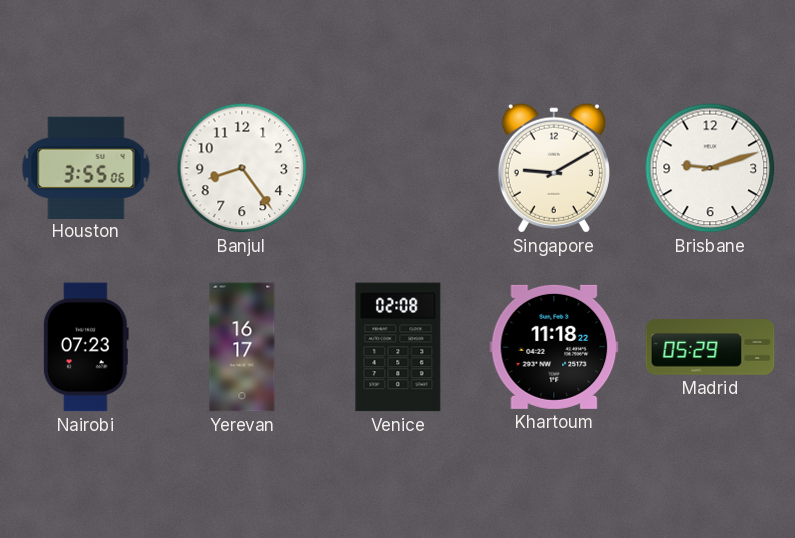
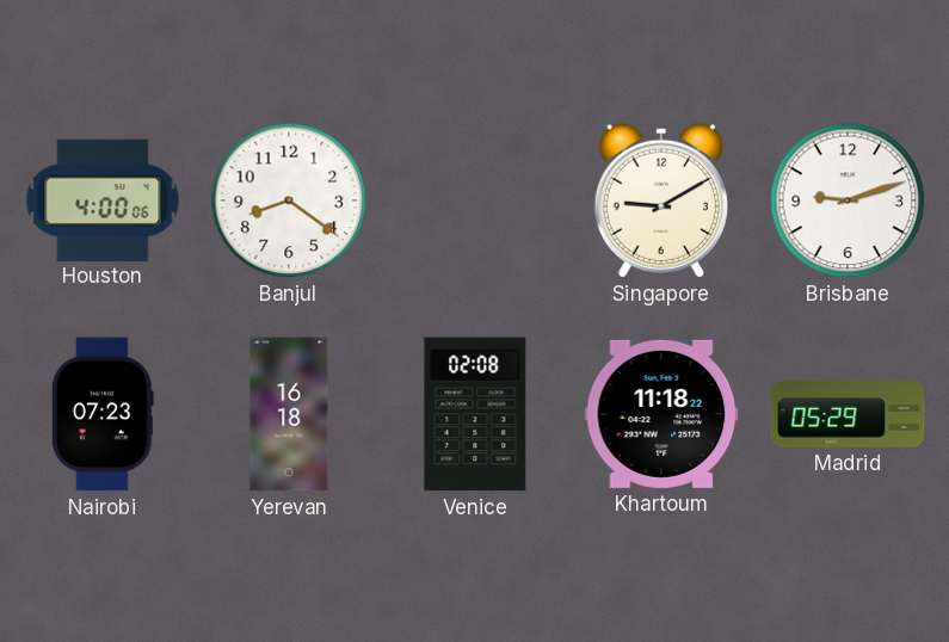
Houston: 3:55 -> 4:00 (103, 199)
Banjul: 8:24 -> 8:21 (289, 200)
Yerevan: 16:17 -> 16:18 (289, 414)
